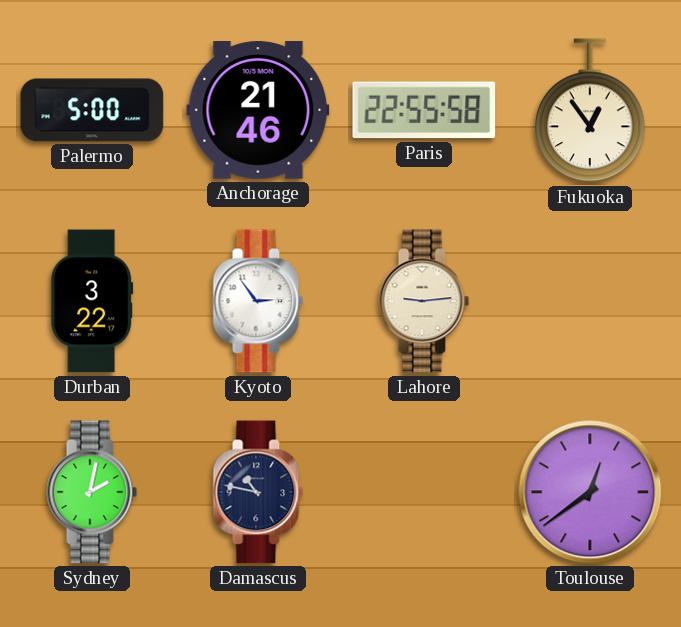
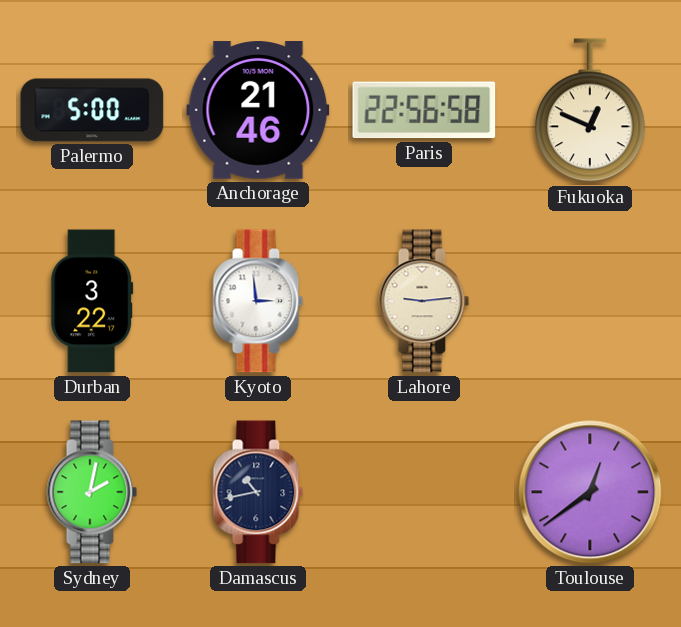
Paris: 22:55 -> 22:56 (424, 110)
Fukuoka: 12:54 -> 12:49 (590, 111)
Kyoto: 2:54 -> 2:59 (258, 301)
Damascus: 10:47 -> 10:43 (258, 492)
